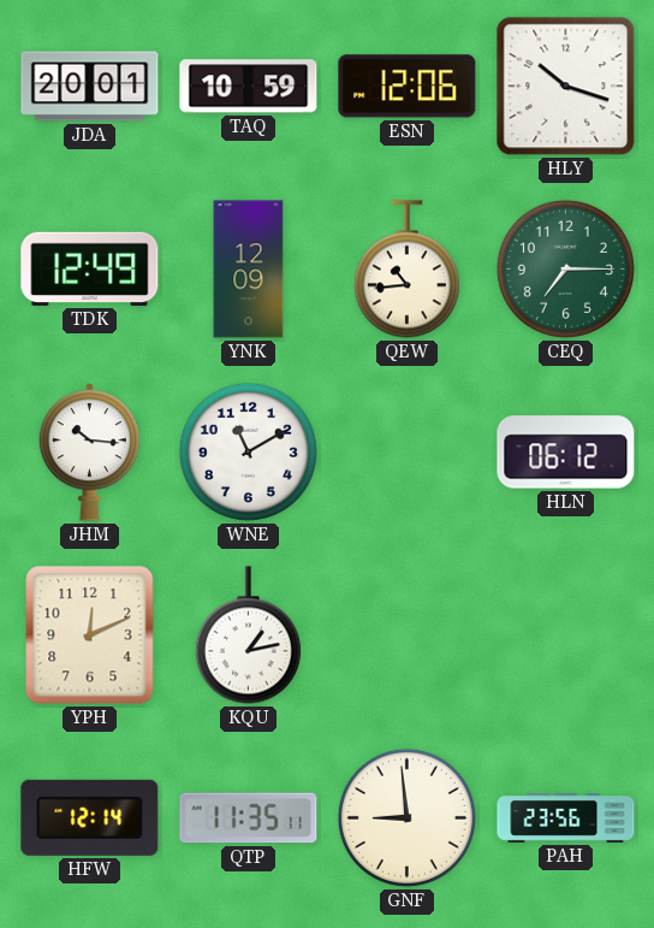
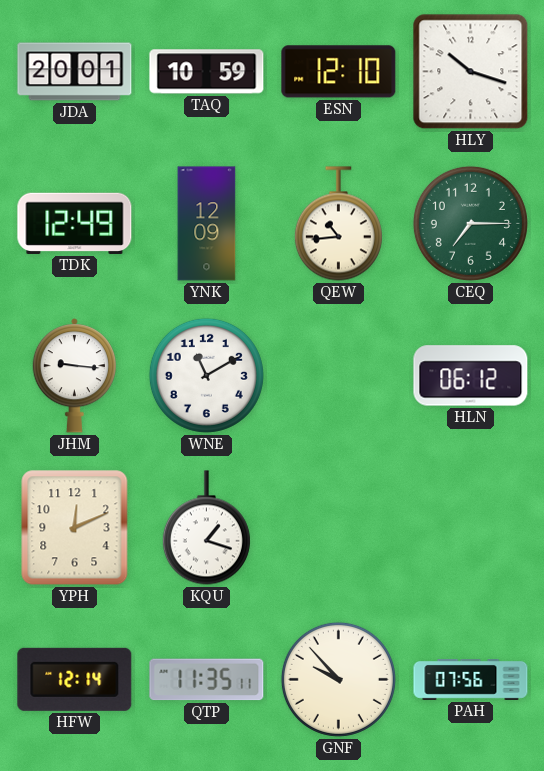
ESN: 12:06 -> 12:10 (339, 72)
JHM: 10:16 -> 9:16 (74, 376)
KQU: 1:13 -> 1:18 (206, 528)
GNF: 8:59 -> 9:53 (338, 679)
PAH: 23:56 -> 07:56 (471, 680)
